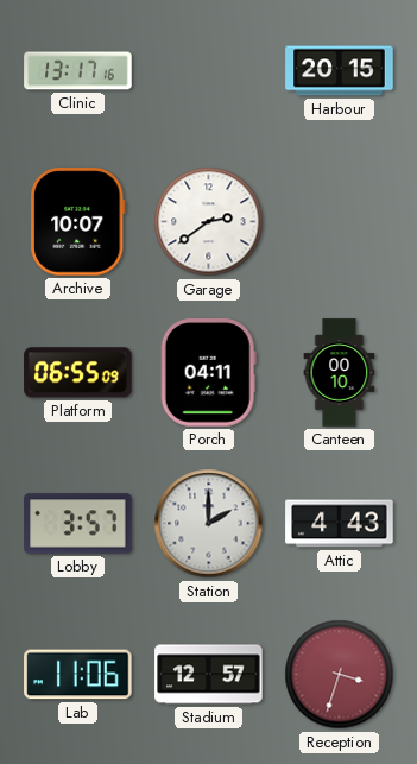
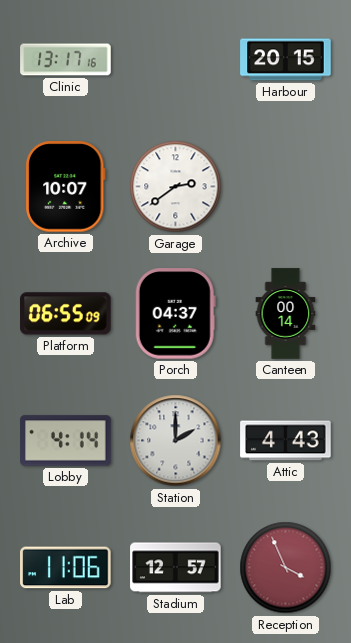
Porch: 04:11 -> 04:37 (175, 314)
Canteen: 00:10 -> 00:14 (286, 314)
Lobby: 3:57 -> 4:14 (66, 441)
Reception: 3:33 -> 3:56 (286, 568)
